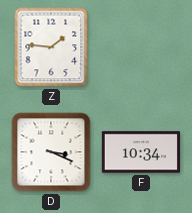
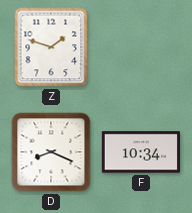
Z: 1:46 -> 1:48 (51, 47)
D: 3:19 -> 8:19 (51, 152)
